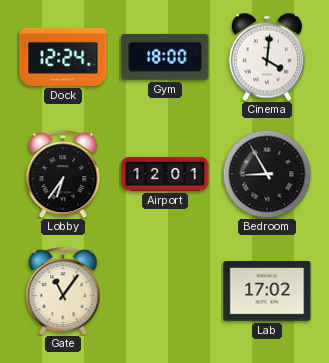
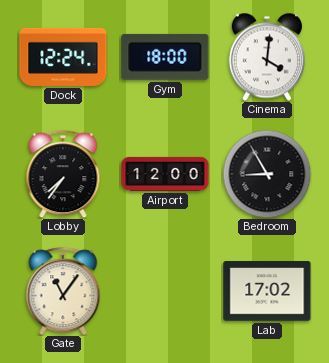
Lobby: 6:36 -> 7:36 (63, 174)
Airport: 12:01 -> 12:00 (165, 174)
